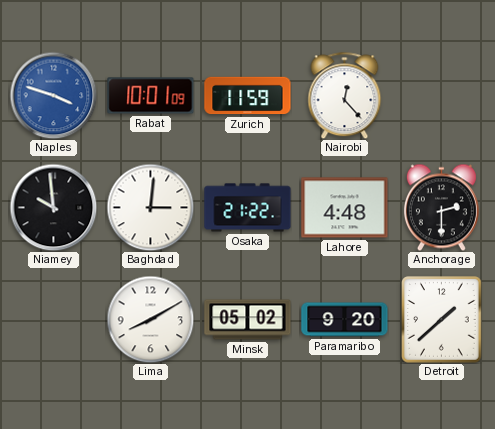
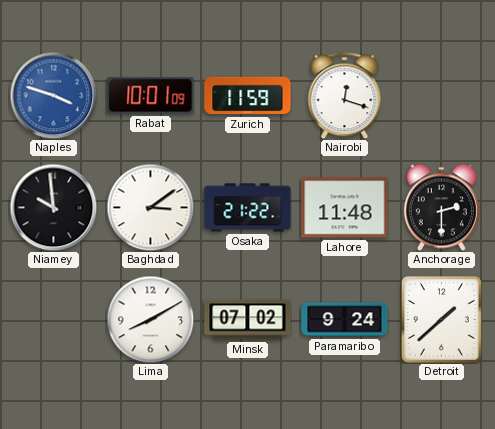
Nairobi: 12:23 -> 12:18 (345, 95)
Baghdad: 3:01 -> 3:09 (150, 207)
Lahore: 4:48 -> 11:48 (345, 208)
Minsk: 05:02 -> 07:02 (248, 320)
Paramaribo: 9:20 -> 9:24 (345, 320)
